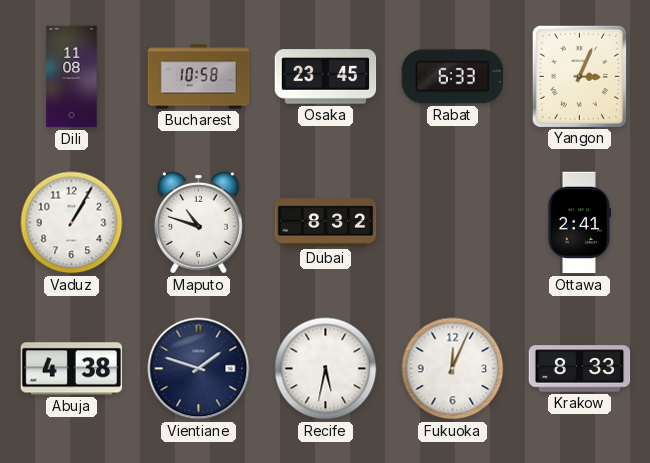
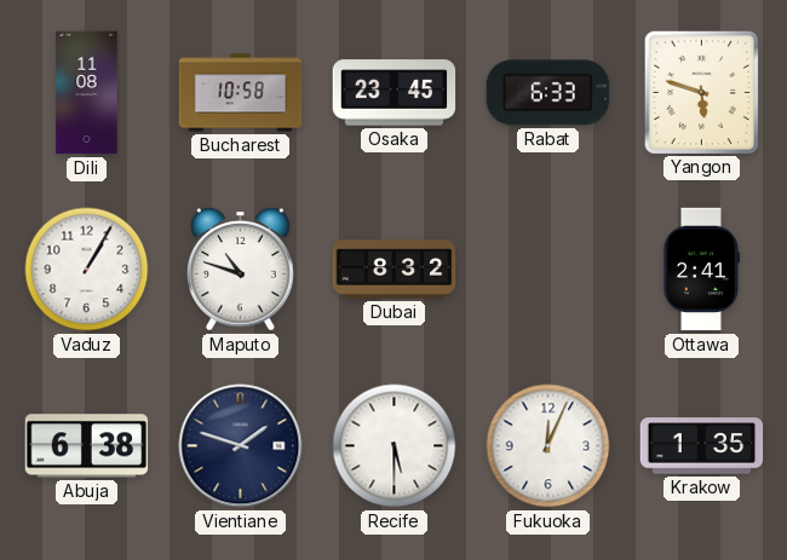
Yangon: 3:04 -> 5:48 (701, 92)
Abuja: 4:38 -> 6:38 (87, 446)
Recife: 5:32 -> 5:30 (395, 446)
Krakow: 8:33 -> 1:35 (702, 446)
